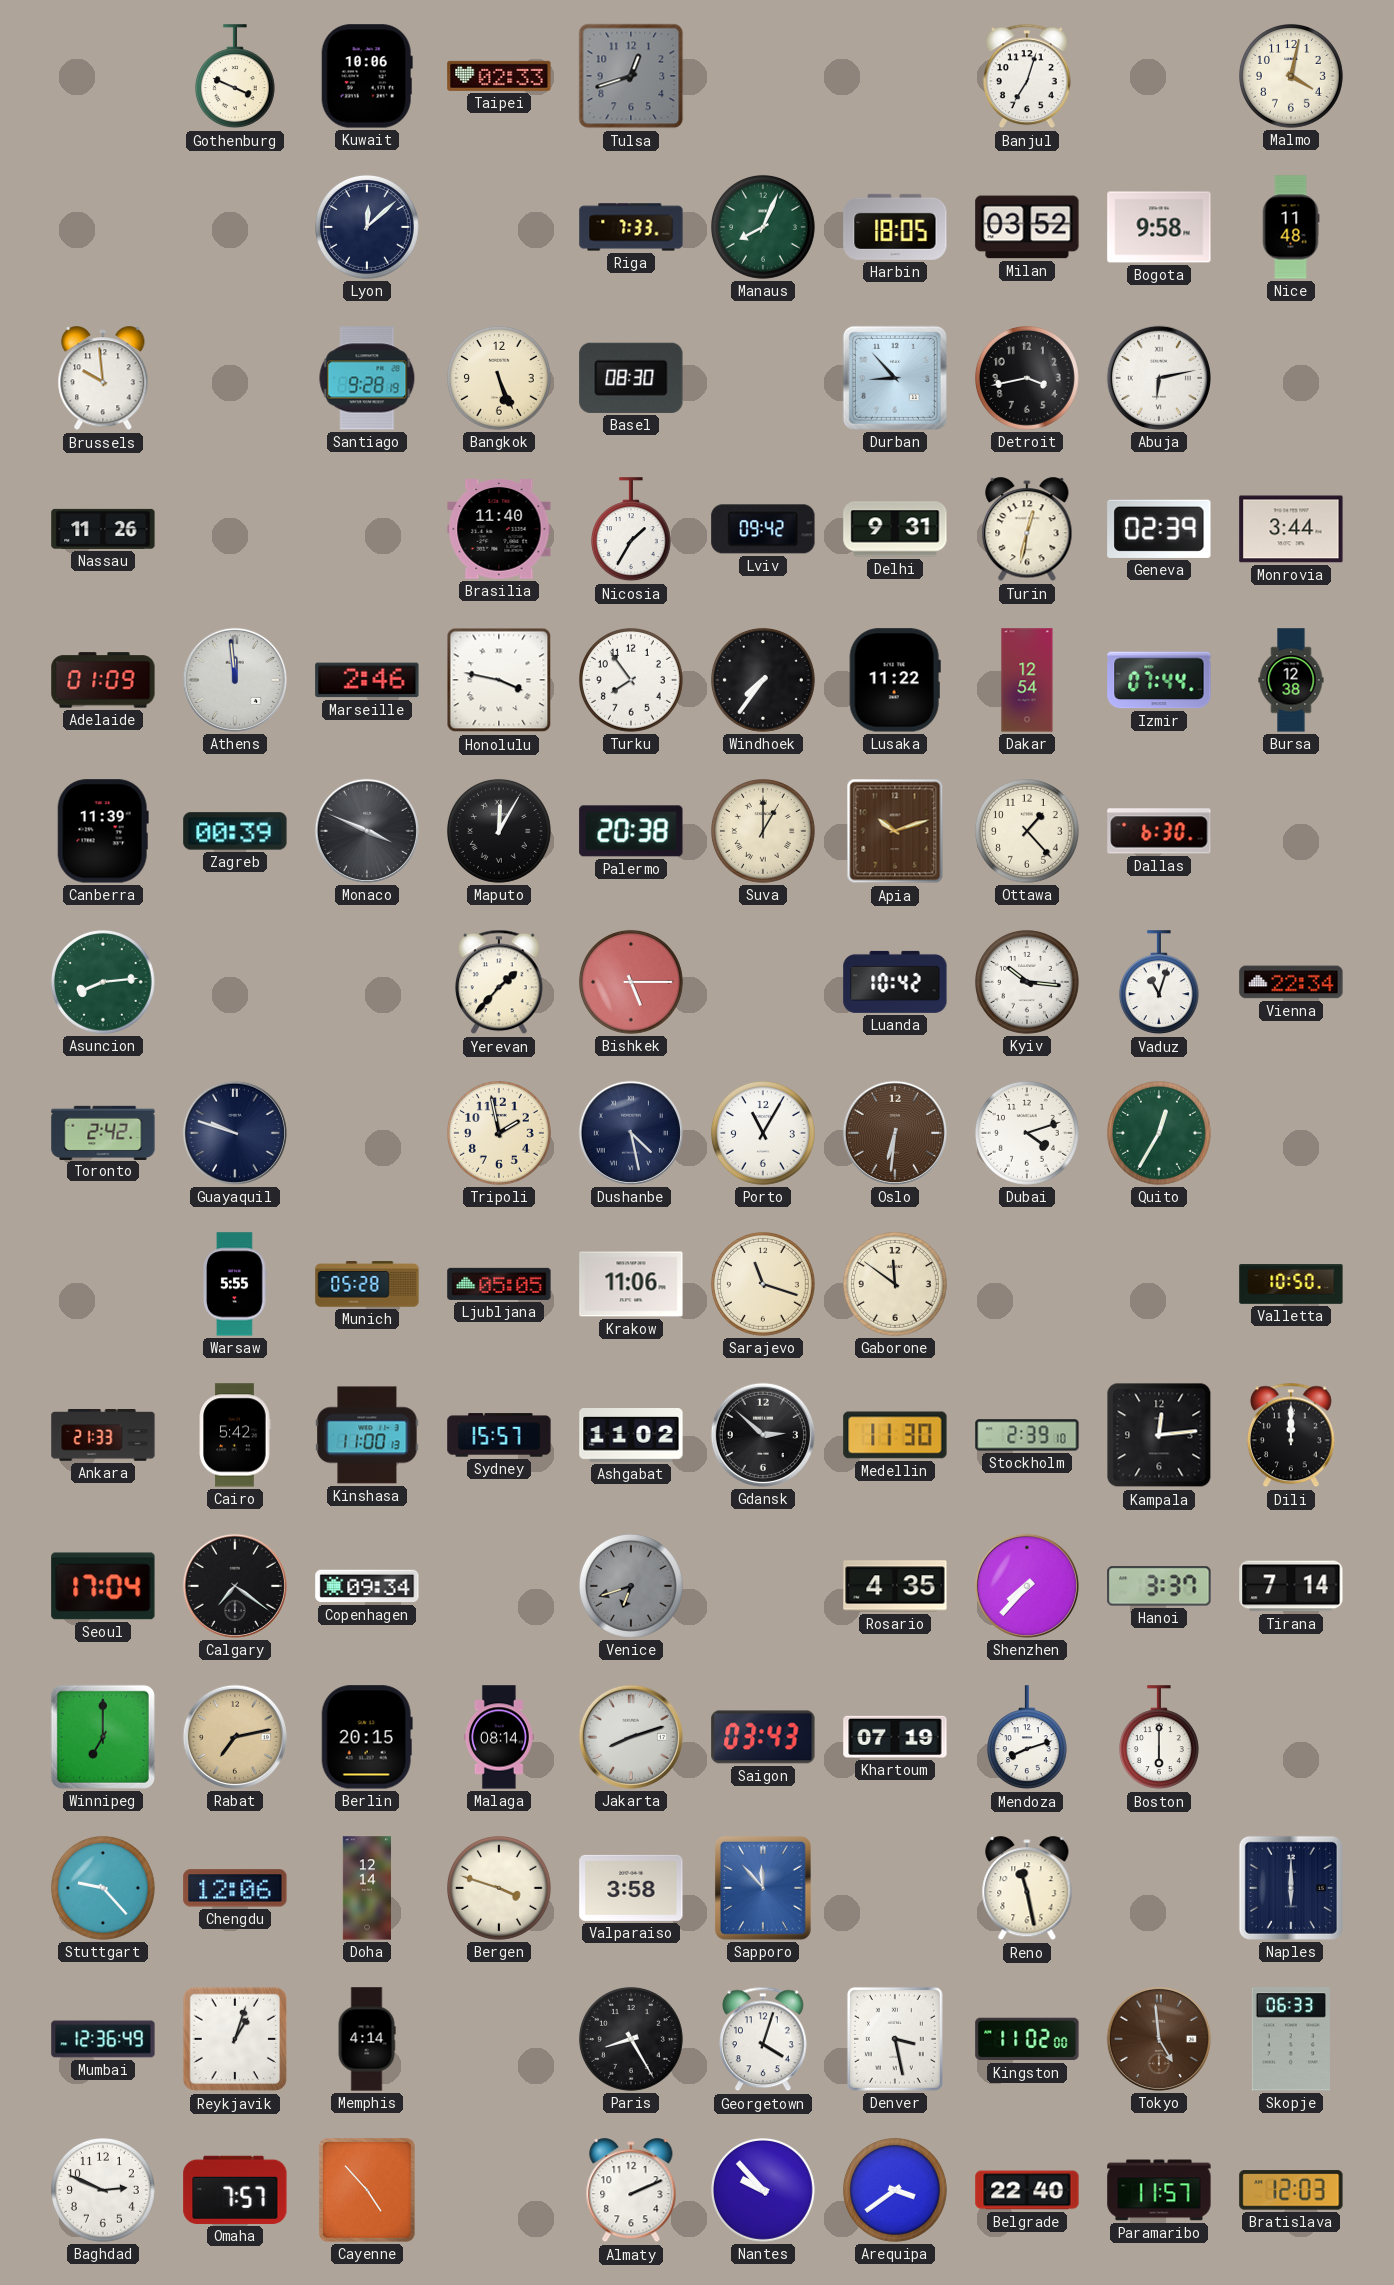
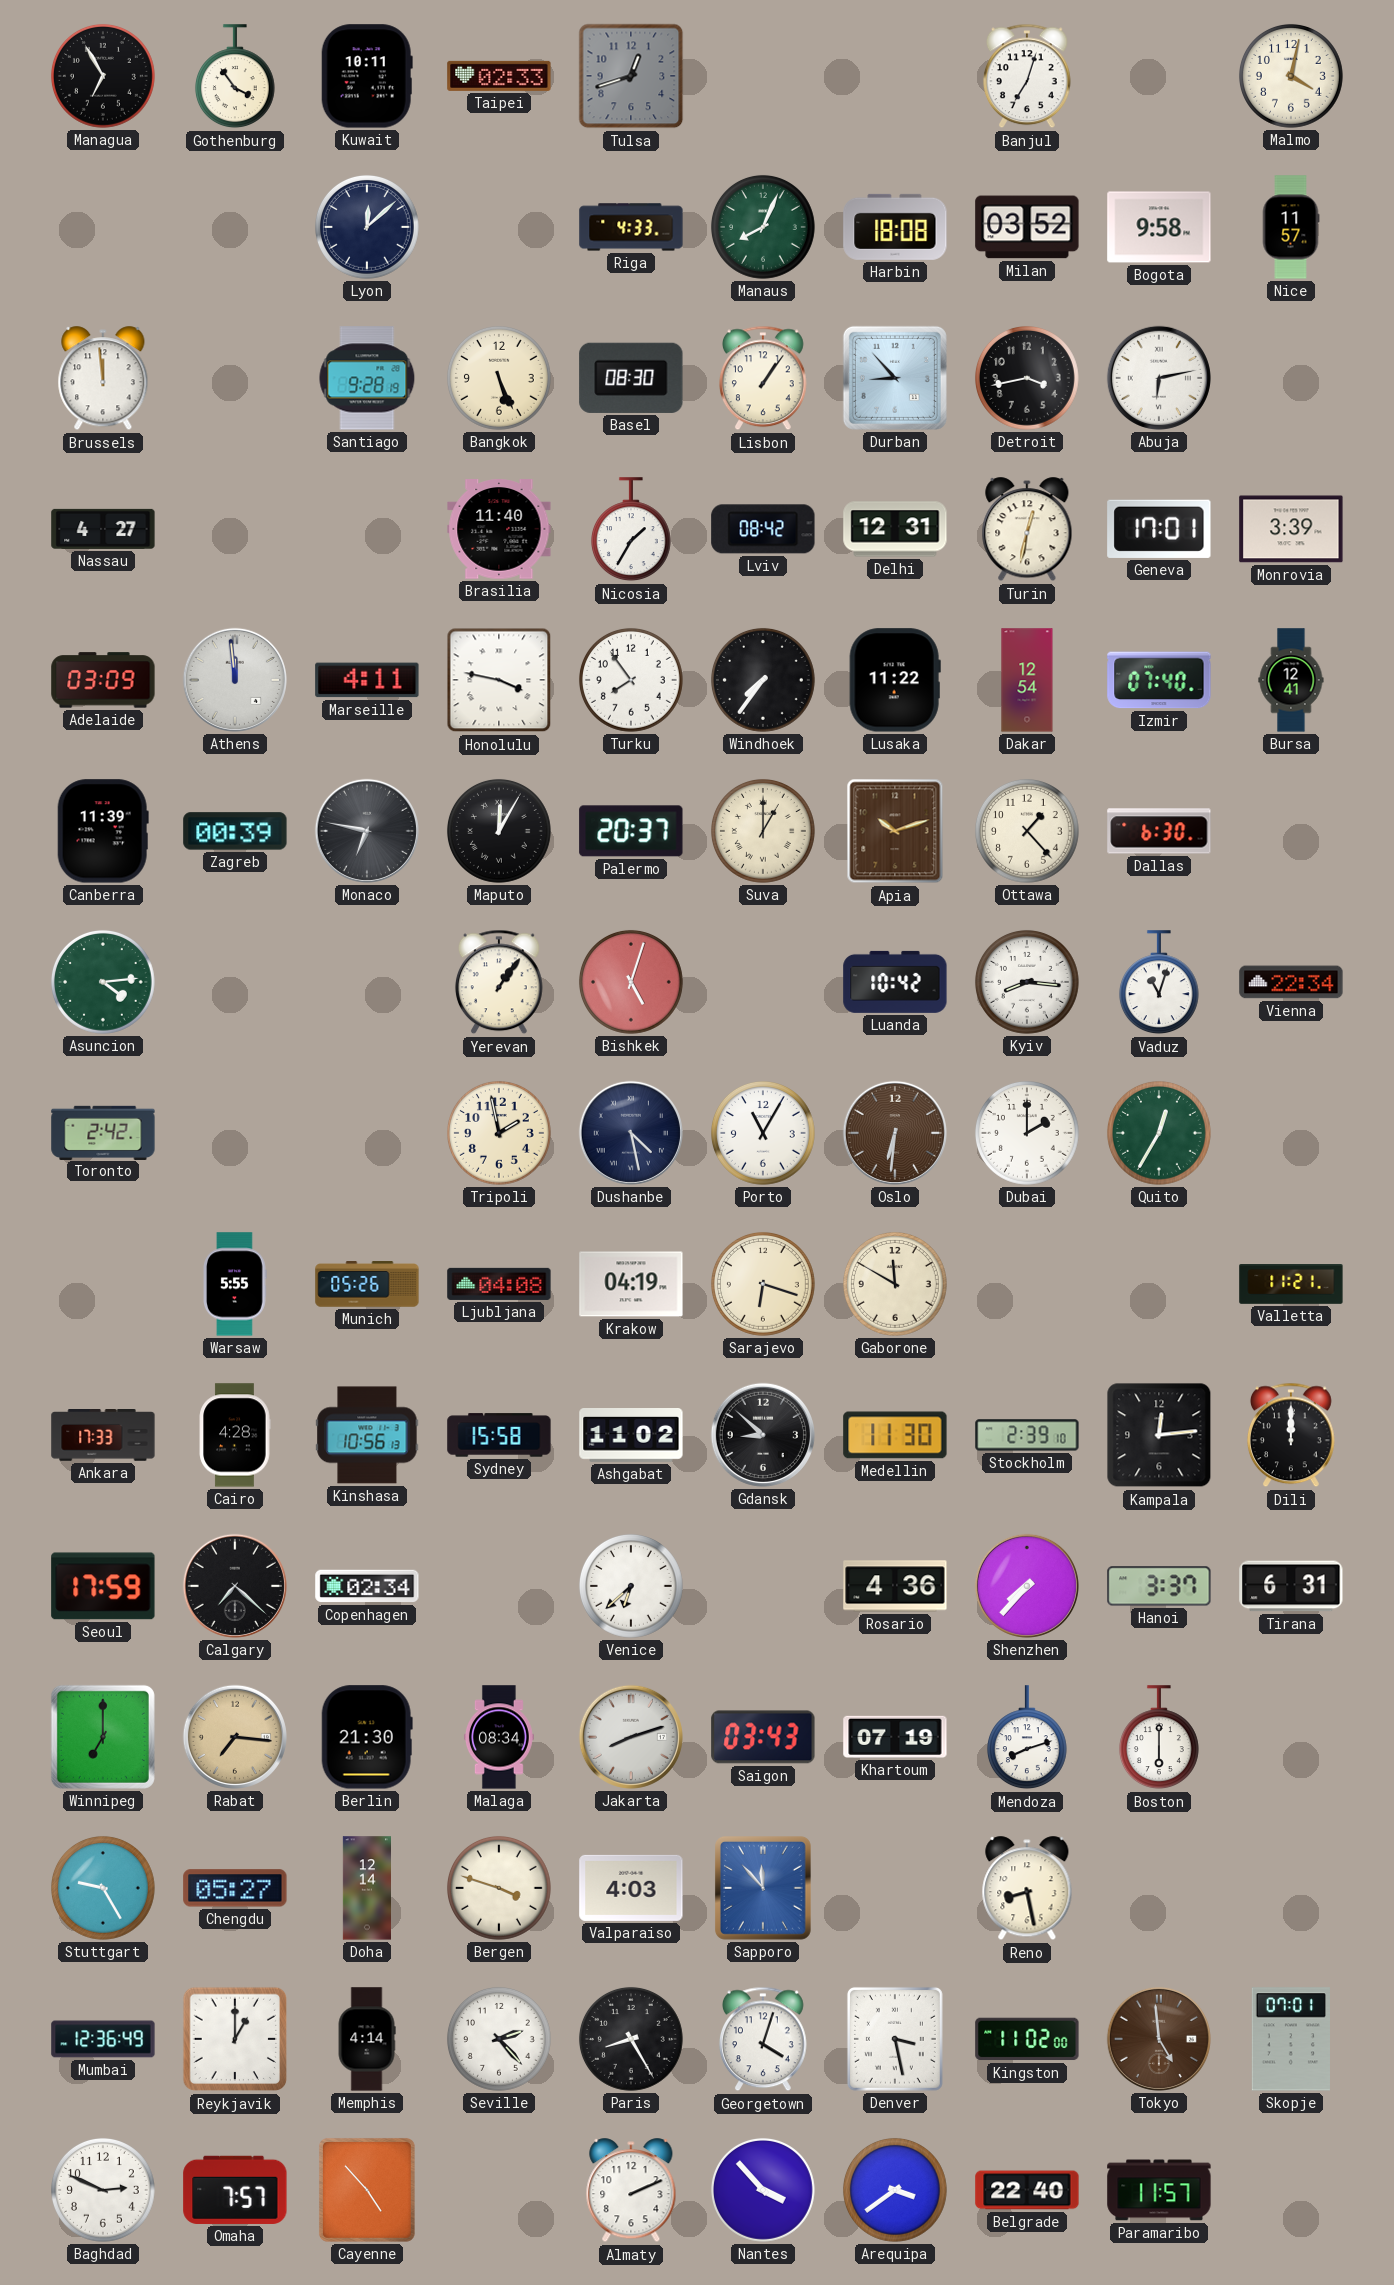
Managua: none -> 6:55 (103, 76)
Gothenburg: 3:49 -> 3:54 (235, 77)
Kuwait: 10:06 -> 10:11 (367, 76)
Riga: 7:33 -> 4:33 (631, 227)
Harbin: 18:05 -> 18:08 (895, 227)
Nice: 11:48 -> 11:57 (1291, 227)
Brussels: 9:59 -> 11:59 (103, 379)
Lisbon: none -> 1:06 (763, 378)
Nassau: 11:26 -> 4:27 (103, 529)
Lviv: 09:42 -> 08:42 (763, 529)
Delhi: 9:31 -> 12:31 (895, 529)
Geneva: 02:39 -> 17:01 (1159, 529)
Monrovia: 3:44 -> 3:39 (1291, 529)
Adelaide: 01:09 -> 03:09 (103, 680)
Marseille: 2:46 -> 4:11 (367, 680)
Izmir: 07:44 -> 07:40 (1159, 680)
Bursa: 12:38 -> 12:41 (1291, 680)
Monaco: 3:49 -> 6:47 (367, 831)
Palermo: 20:38 -> 20:37 (631, 831)
Asuncion: 8:14 -> 4:14 (103, 982)
Yerevan: 1:37 -> 1:06 (499, 982)
Bishkek: 5:15 -> 5:03 (631, 982)
Kyiv: 10:16 -> 8:16 (1027, 982)
Guayaquil: 9:48 -> none (235, 1133)
Dubai: 4:12 -> 2:00 (1027, 1133)
Munich: 05:28 -> 05:26 (367, 1284)
Ljubljana: 05:05 -> 04:08 (499, 1284)
Krakow: 11:06 -> 04:19 (631, 1284)
Sarajevo: 11:18 -> 6:18 (763, 1284)
Gaborone: 11:51 -> 11:50 (895, 1284)
Valletta: 10:50 -> 11:21 (1291, 1285)
Ankara: 21:33 -> 17:33 (103, 1436)
Cairo: 5:42 -> 4:28 (235, 1435)
Kinshasa: 11:00 -> 10:56 (367, 1435)
Sydney: 15:57 -> 15:58 (499, 1435)
Gdansk: 2:52 -> 8:52 (763, 1435)
Seoul: 17:04 -> 17:59 (103, 1586)
Calgary: 7:21 -> 7:22 (235, 1586)
Copenhagen: 09:34 -> 02:34 (367, 1586)
Venice: 6:42 -> 6:38 (631, 1586)
Venice dial: grey -> white (631, 1586)
Rosario: 4:35 -> 4:36 (895, 1586)
Tirana: 7:14 -> 6:31 (1291, 1586)
Rabat: 7:13 -> 7:16 (235, 1737)
Berlin: 20:15 -> 21:30 (367, 1737)
Malaga: 08:14 -> 08:34 (499, 1737)
Stuttgart: 9:23 -> 9:25 (103, 1888)
Chengdu: 12:06 -> 05:27 (235, 1888)
Valparaiso: 3:58 -> 4:03 (631, 1888)
Reno: 11:28 -> 8:28 (1027, 1889)
Naples: 6:00 -> none (1291, 1888)
Reykjavik: 1:03 -> 1:00 (235, 2039)
Seville: none -> 2:23 (499, 2039)
Skopje: 06:33 -> 07:01 (1291, 2039)
Nantes: 9:53 -> 3:53 (763, 2190)
Bratislava: 12:03 -> none (1291, 2190)
